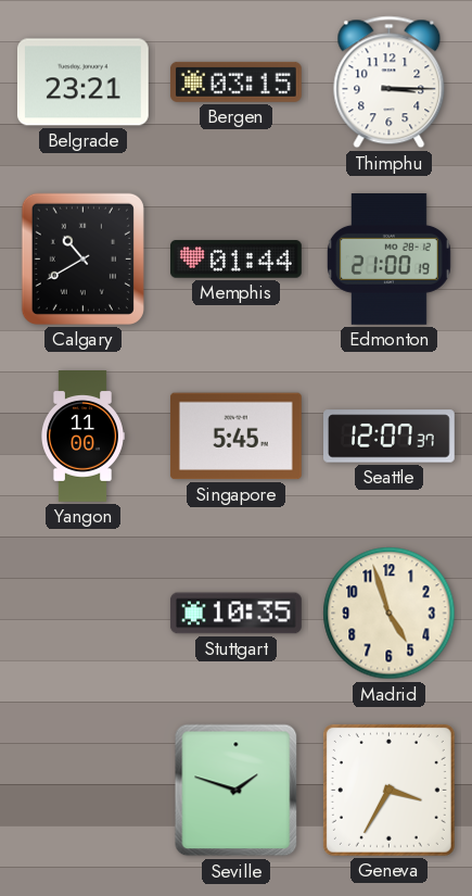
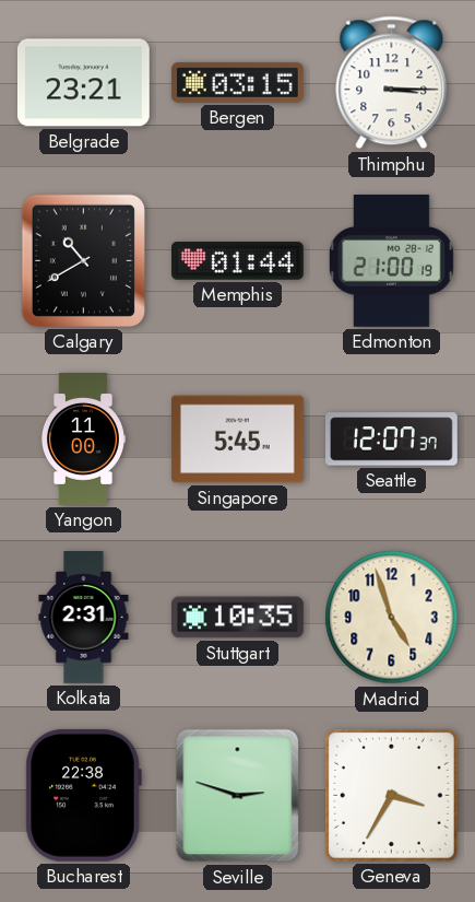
Kolkata: none -> 2:31 (84, 618)
Bucharest: none -> 22:38 (83, 795)
Seville: 1:48 -> 2:48 (238, 796)
